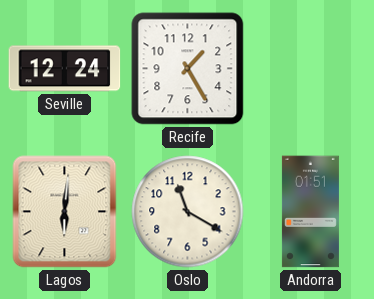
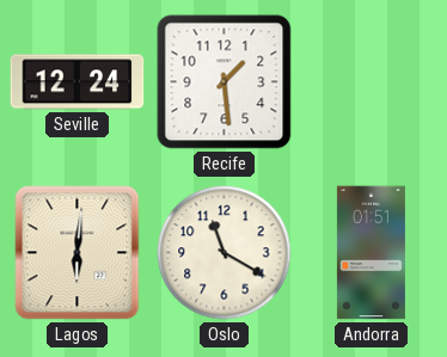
Recife: 1:25 -> 1:29 (225, 82)
